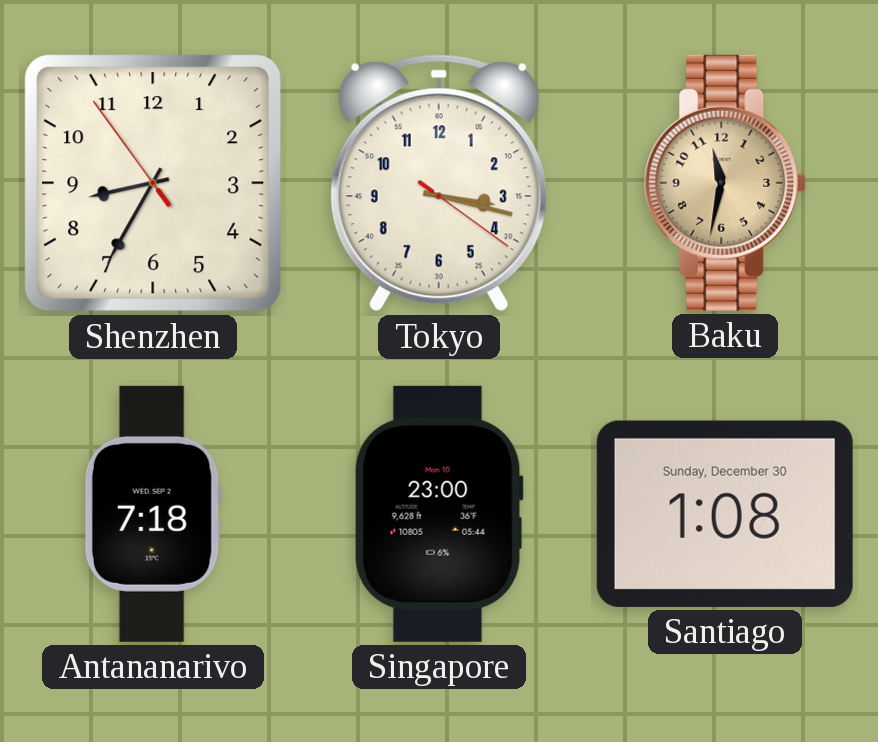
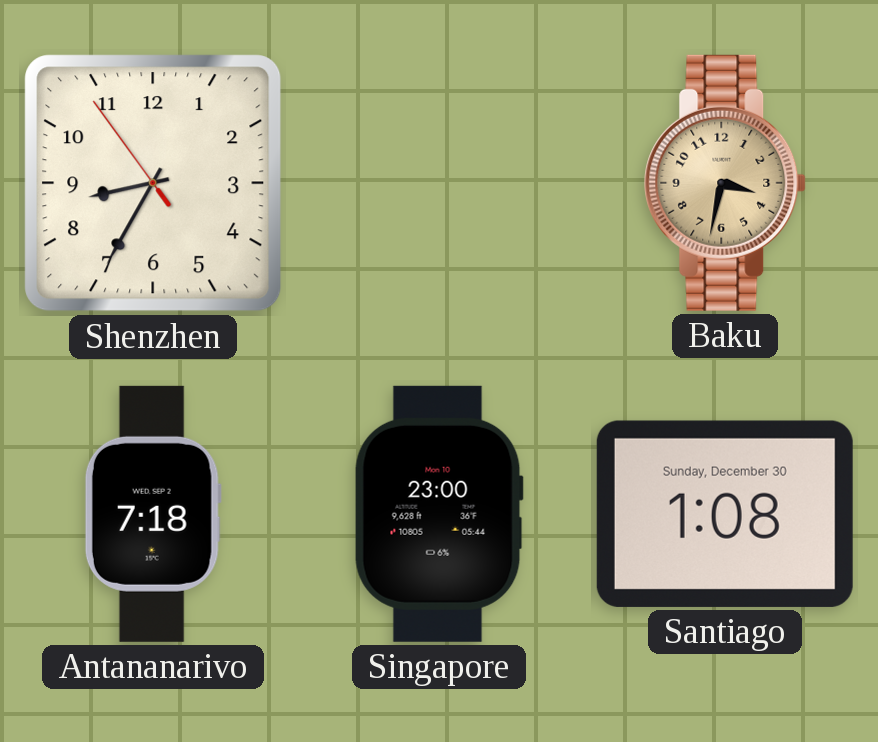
Tokyo: 3:17 -> none (439, 183)
Baku: 11:32 -> 3:32 (725, 183)
